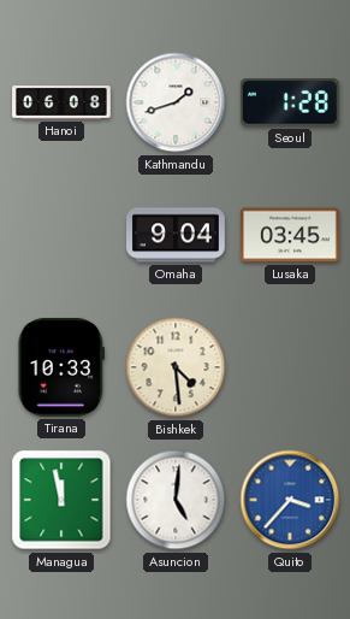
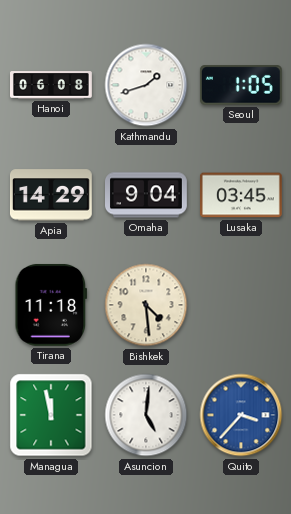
Seoul: 1:28 -> 1:05 (241, 85)
Apia: none -> 14:29 (51, 195)
Tirana: 10:33 -> 11:18 (51, 305)
